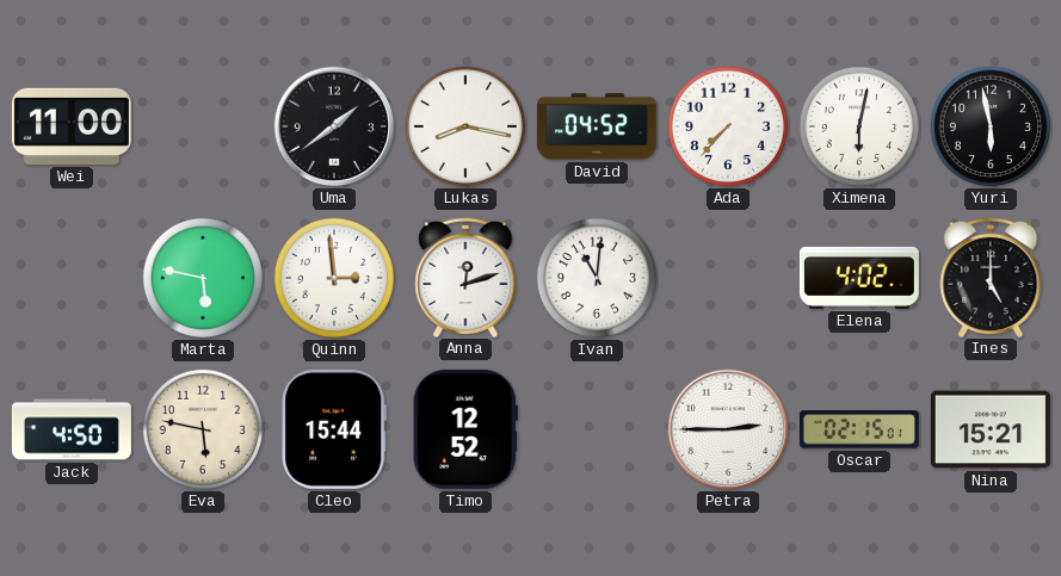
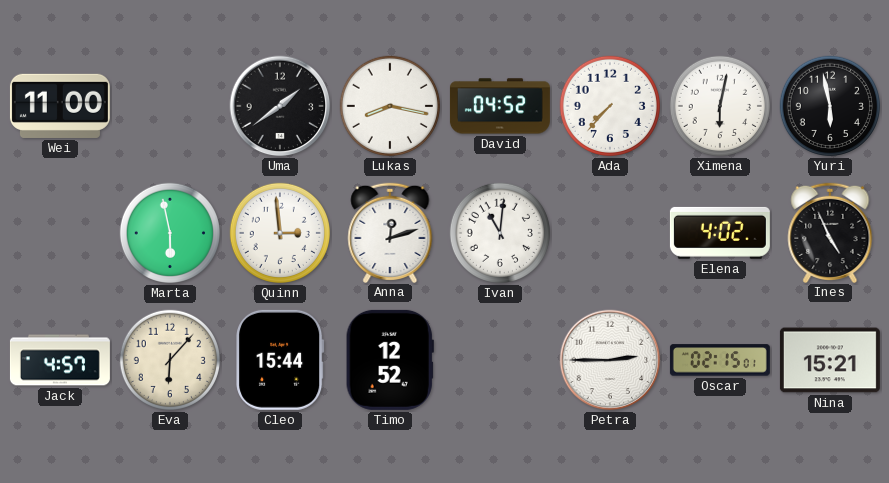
Marta: 5:47 -> 5:58 (170, 233)
Ines: 5:00 -> 4:56 (830, 232)
Jack: 4:50 -> 4:57 (60, 360)
Eva: 5:47 -> 6:07 (170, 360)
